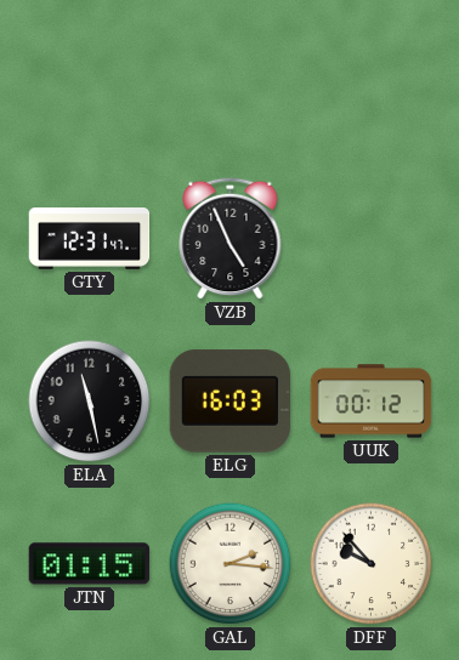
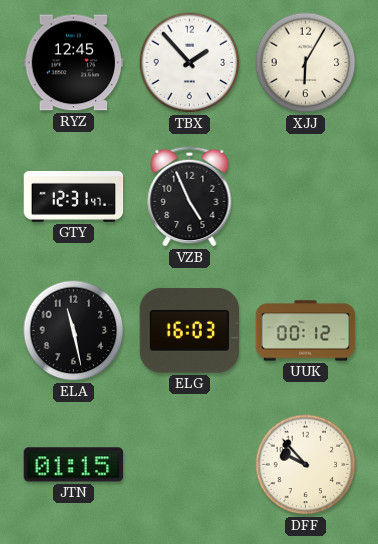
RYZ: none -> 12:45 (74, 63)
TBX: none -> 1:53 (190, 63)
XJJ: none -> 6:05 (306, 63)
GAL: 2:16 -> none (231, 564)
